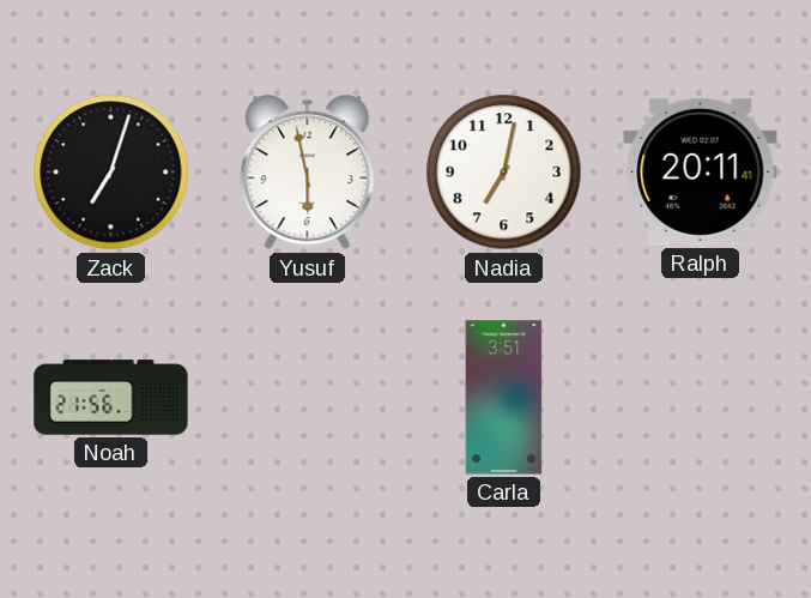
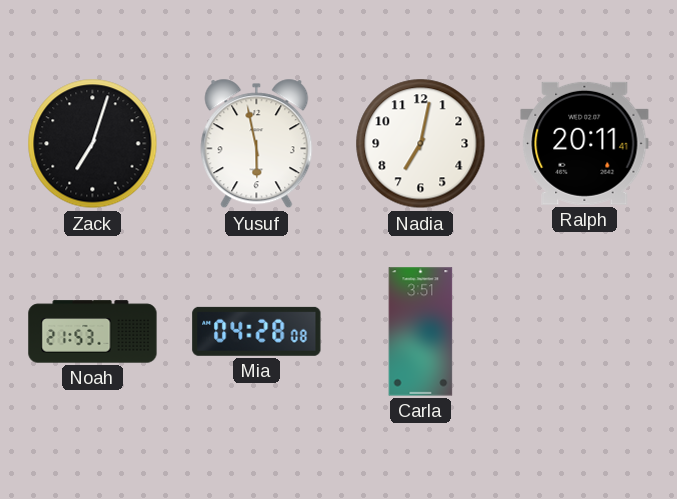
Noah: 21:56 -> 21:53 (93, 332)
Mia: none -> 04:28 (257, 331)
